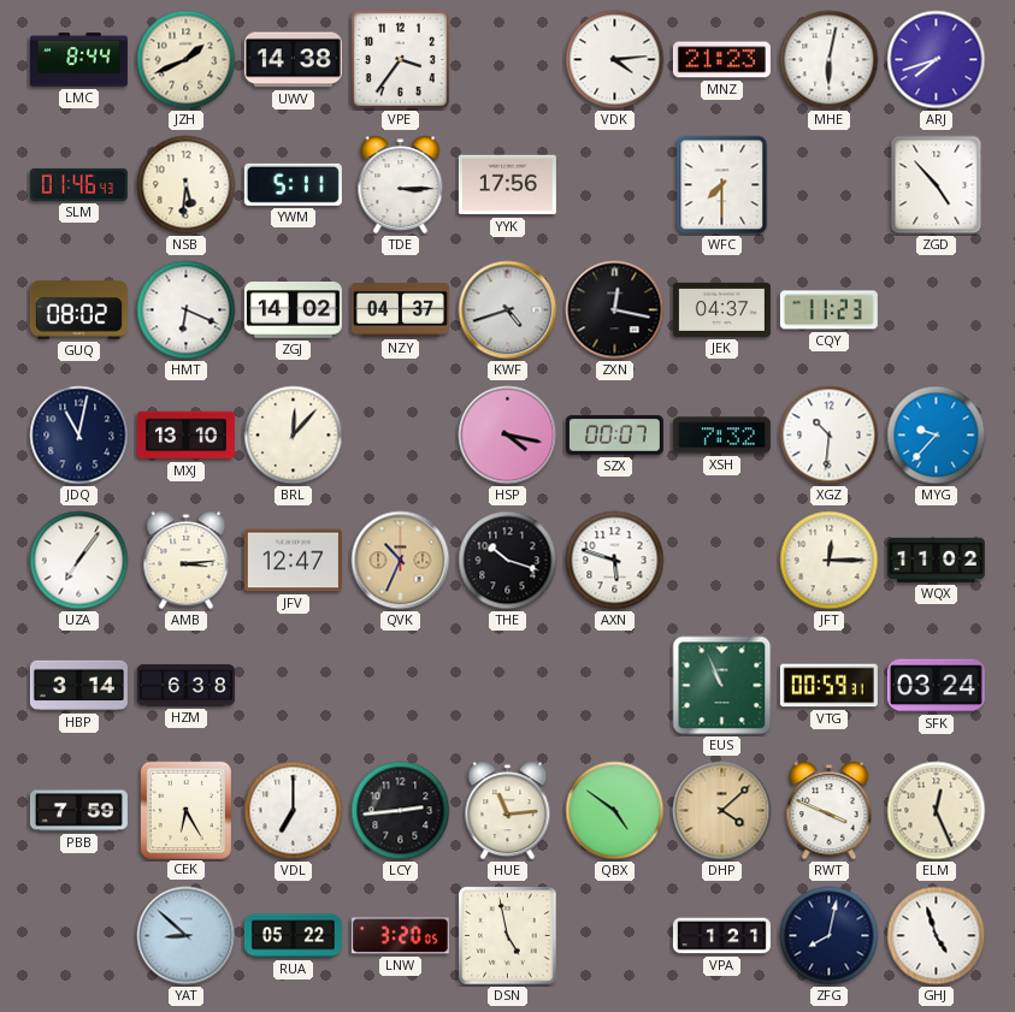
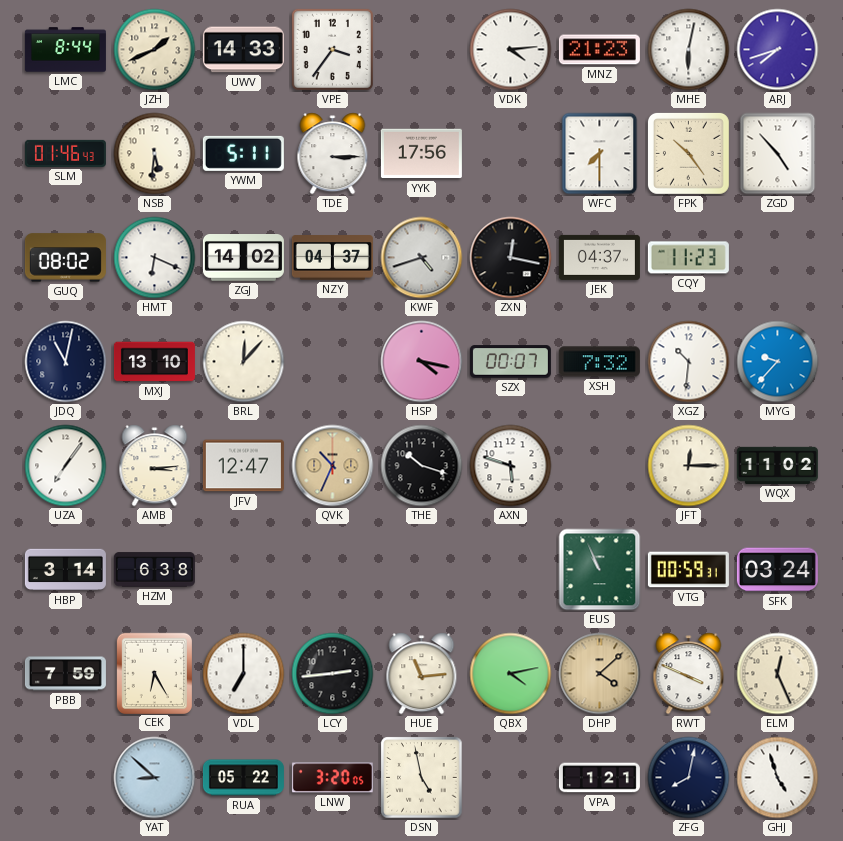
UWV: 14:38 -> 14:33 (243, 50)
FPK: none -> 10:24 (688, 153)
QBX: 4:51 -> 4:13 (511, 674)
